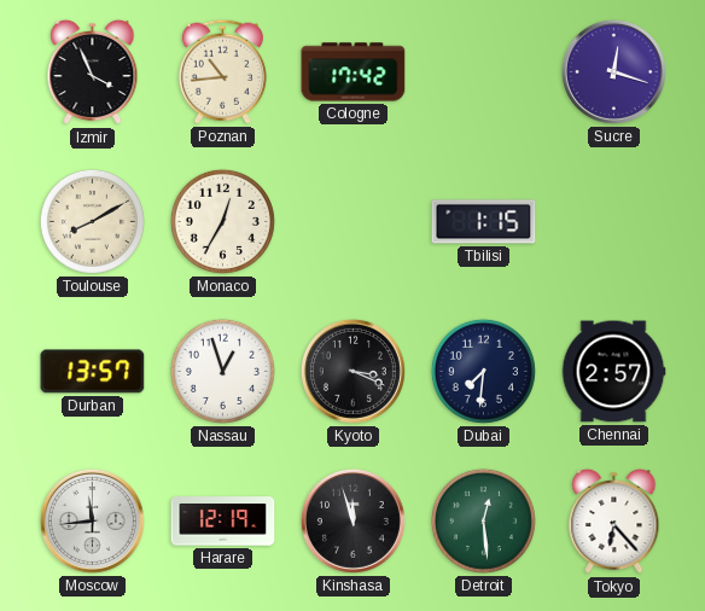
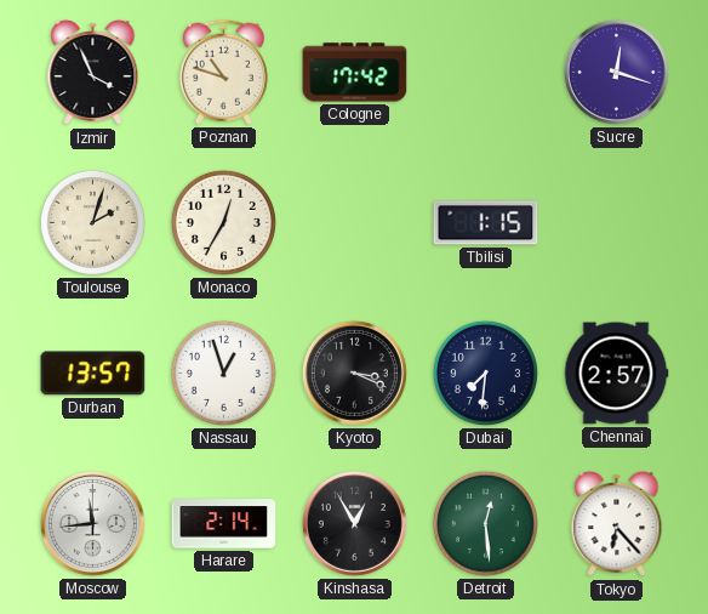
Poznan: 10:44 -> 10:48 (223, 72)
Toulouse: 8:10 -> 2:03 (92, 222)
Harare: 12:19 -> 2:14 (224, 524)
Kinshasa: 11:57 -> 12:55 (354, 523)
